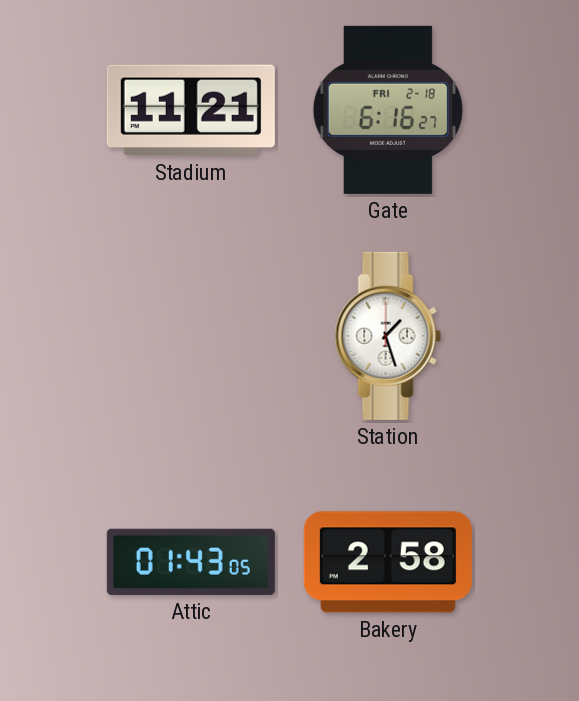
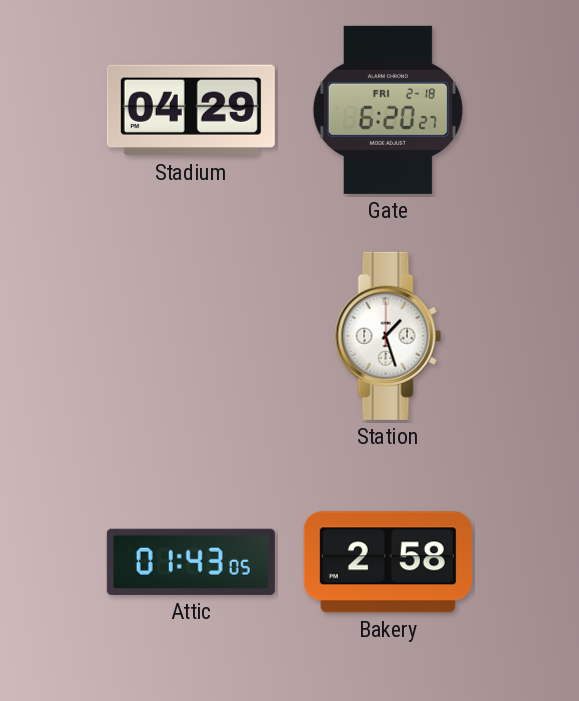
Stadium: 11:21 -> 04:29 (191, 110)
Gate: 6:16 -> 6:20 (388, 110)
